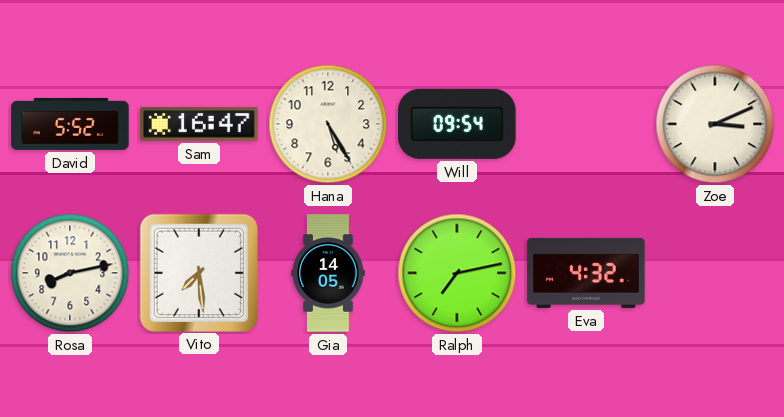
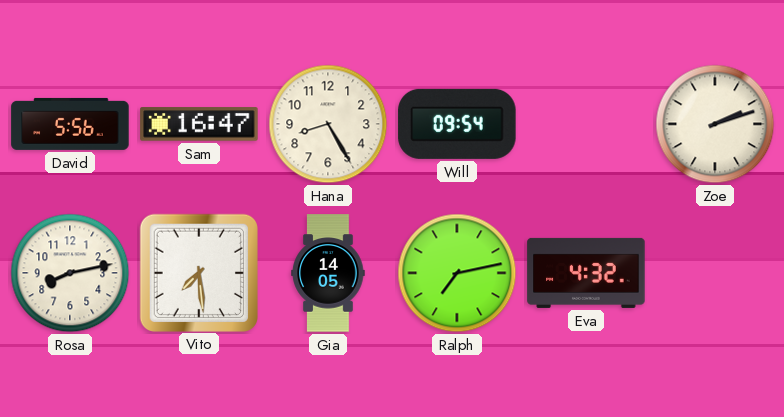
David: 5:52 -> 5:56 (70, 124)
Hana: 5:25 -> 8:25 (328, 124)
Zoe: 3:11 -> 2:12 (715, 124)
